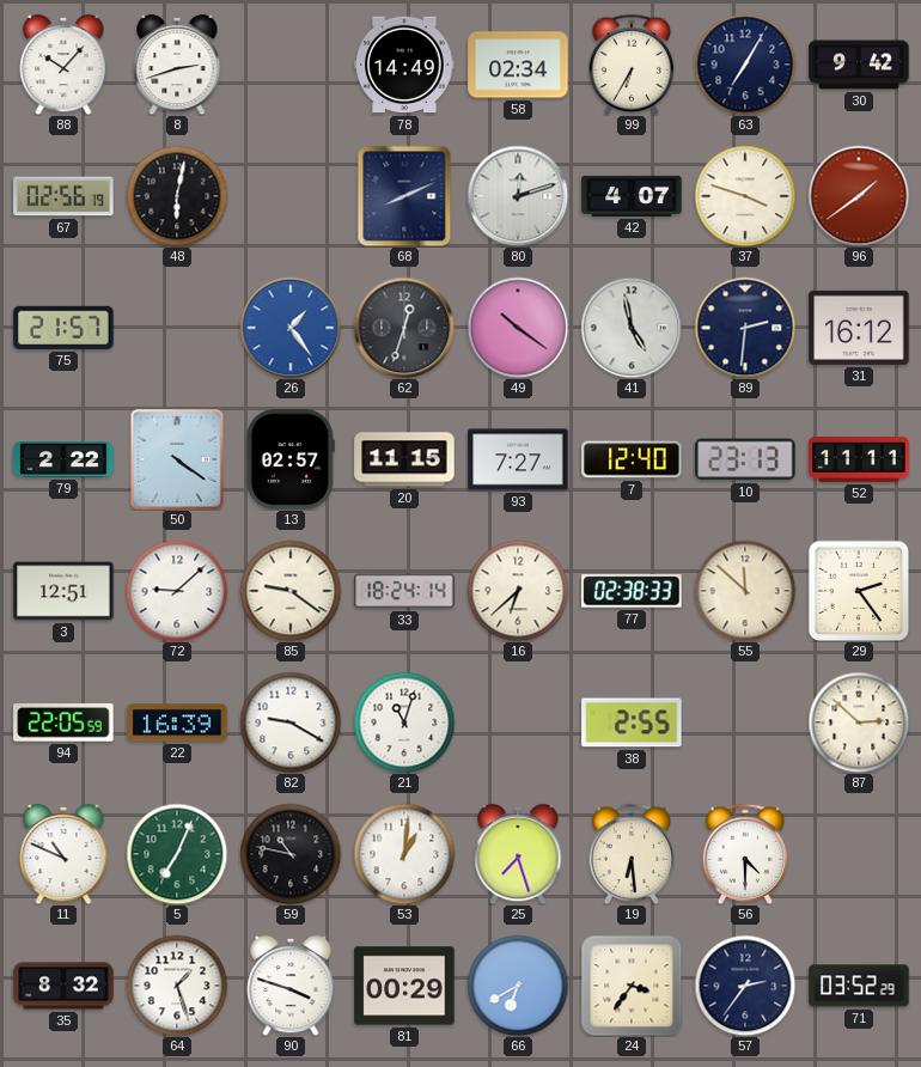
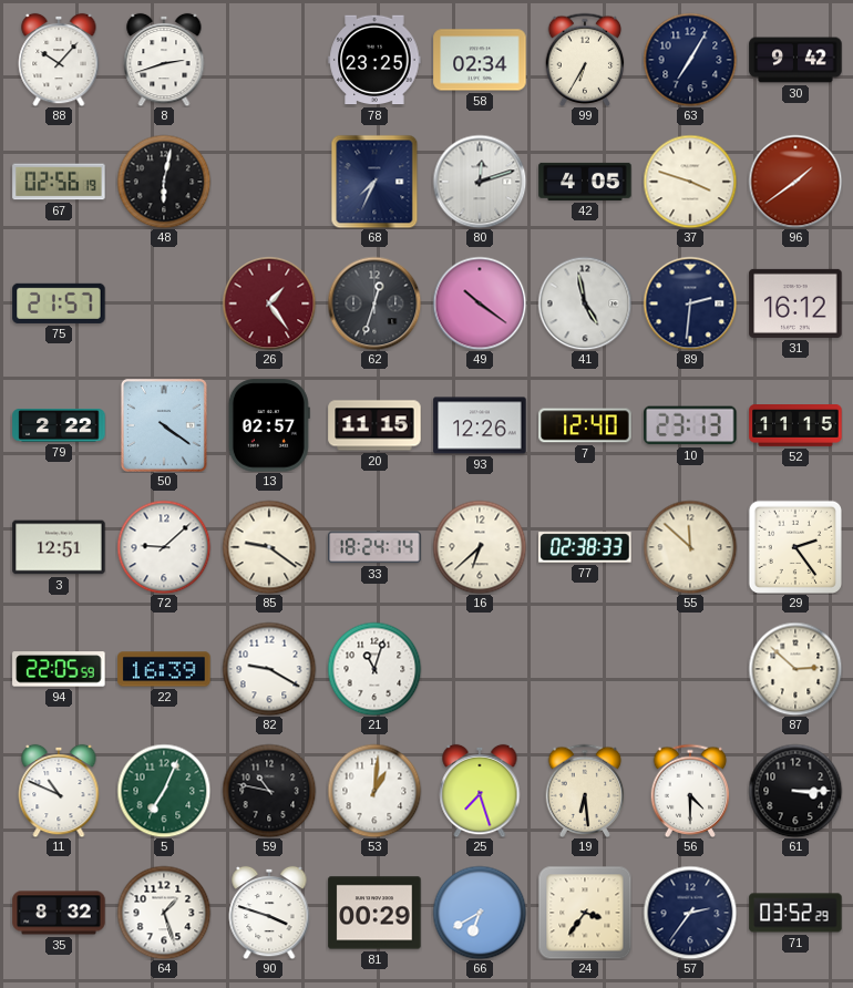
78: 14:49 -> 23:25 (374, 60)
68: 8:11 -> 7:34 (374, 182)
42: 4:07 -> 4:05 (585, 182)
26 dial: blue -> burgundy (269, 303)
93: 7:27 -> 12:26 (480, 425)
52: 11:11 -> 11:15 (795, 426)
38: 2:55 -> none (632, 722)
61: none -> 3:15 (795, 791)
